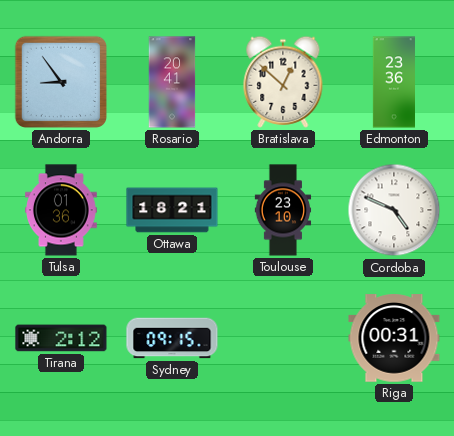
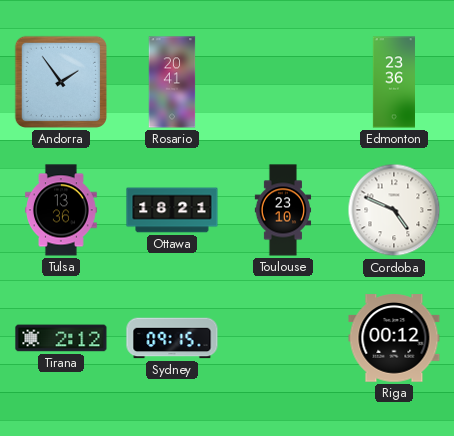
Andorra: 8:54 -> 1:54 (61, 82)
Bratislava: 12:52 -> none (283, 82)
Tulsa: 01:36 -> 13:36 (62, 210)
Riga: 00:31 -> 00:12 (394, 338)
